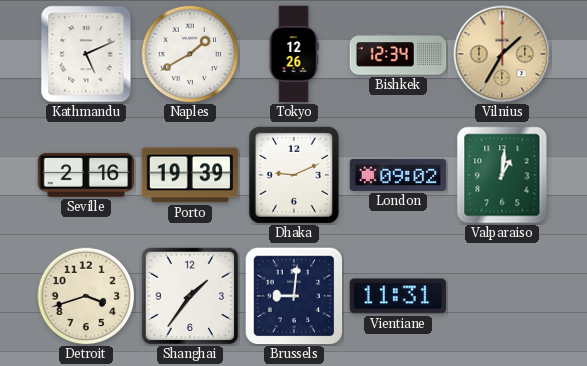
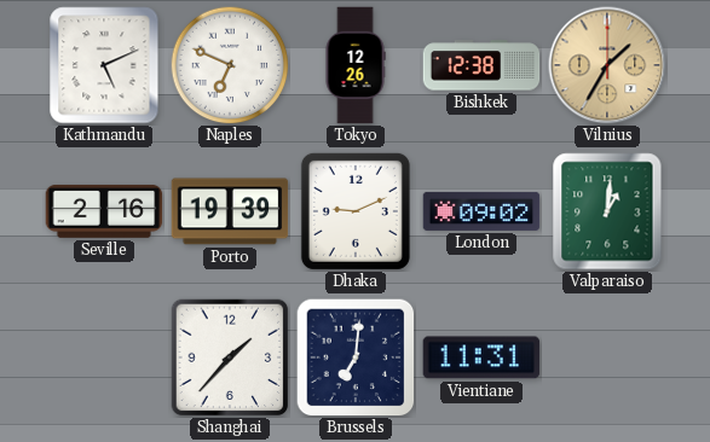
Naples: 1:40 -> 6:49 (230, 65)
Bishkek: 12:34 -> 12:38 (481, 65)
Detroit: 3:42 -> none (86, 296)
Shanghai: 1:36 -> 1:37 (230, 357)
Brussels: 9:01 -> 7:01 (356, 357)
